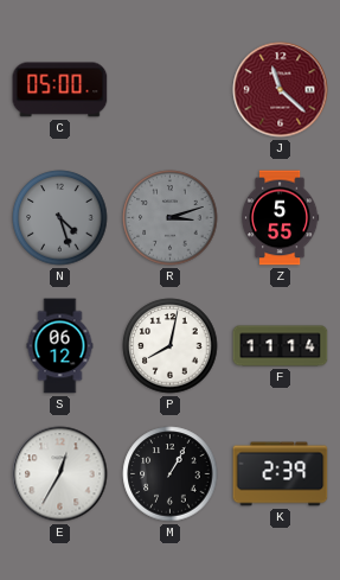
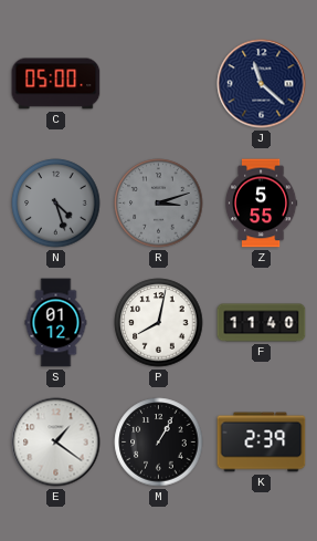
J dial: burgundy -> navy (262, 84)
S: 06:12 -> 01:12 (56, 323)
F: 11:14 -> 11:40 (262, 323)
E: 12:35 -> 1:21 (56, 443)
